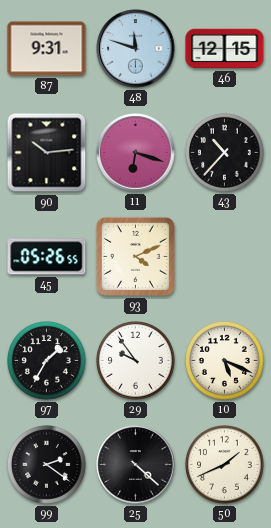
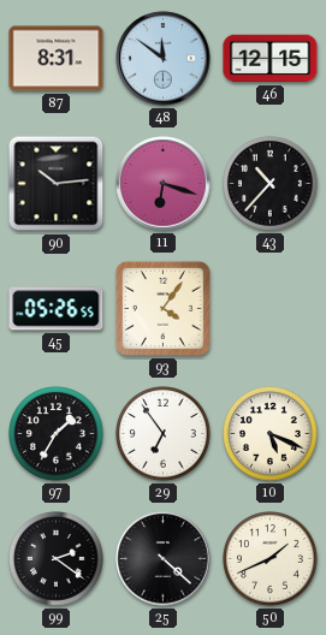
87: 9:31 -> 8:31 (57, 59)
48: 11:48 -> 11:51 (164, 59)
93: 4:11 -> 4:06 (162, 308)
29: 9:54 -> 6:54 (164, 434)
